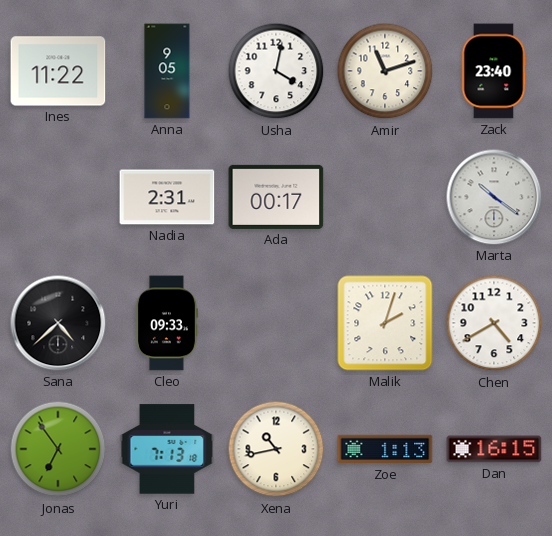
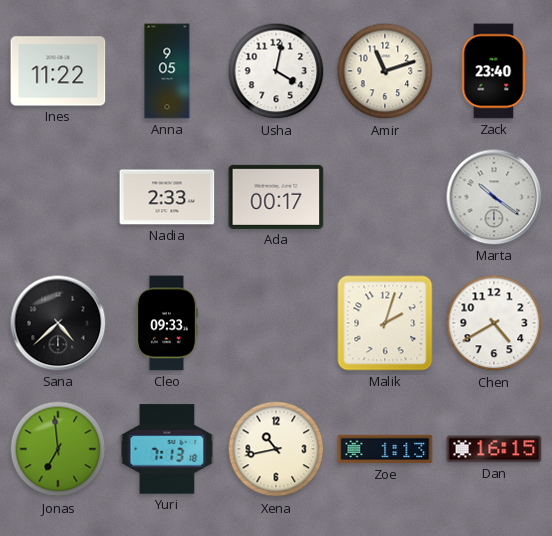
Nadia: 2:31 -> 2:33 (167, 197)
Jonas: 6:54 -> 6:59 (58, 449)
